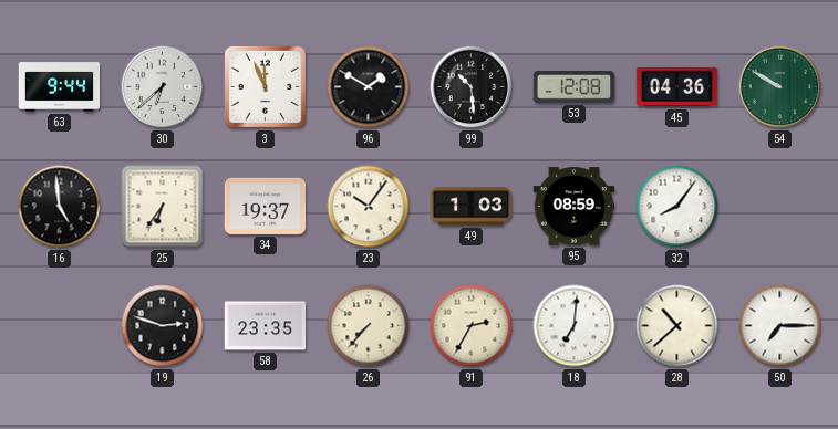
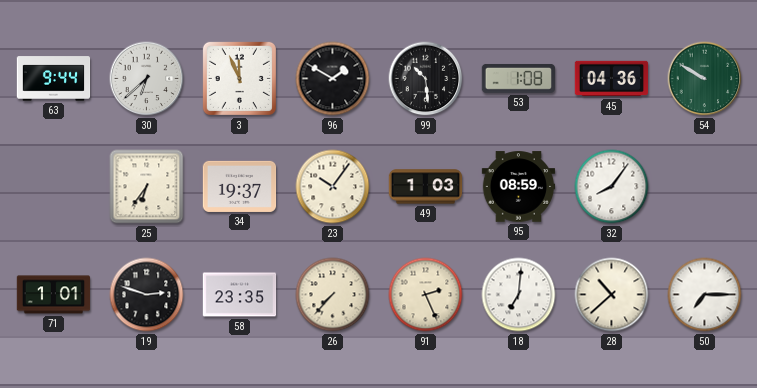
53: 12:08 -> 1:08 (518, 78)
16: 4:59 -> none (60, 207)
71: none -> 1:01 (54, 295)
91: 2:35 -> 2:26 (426, 295)
